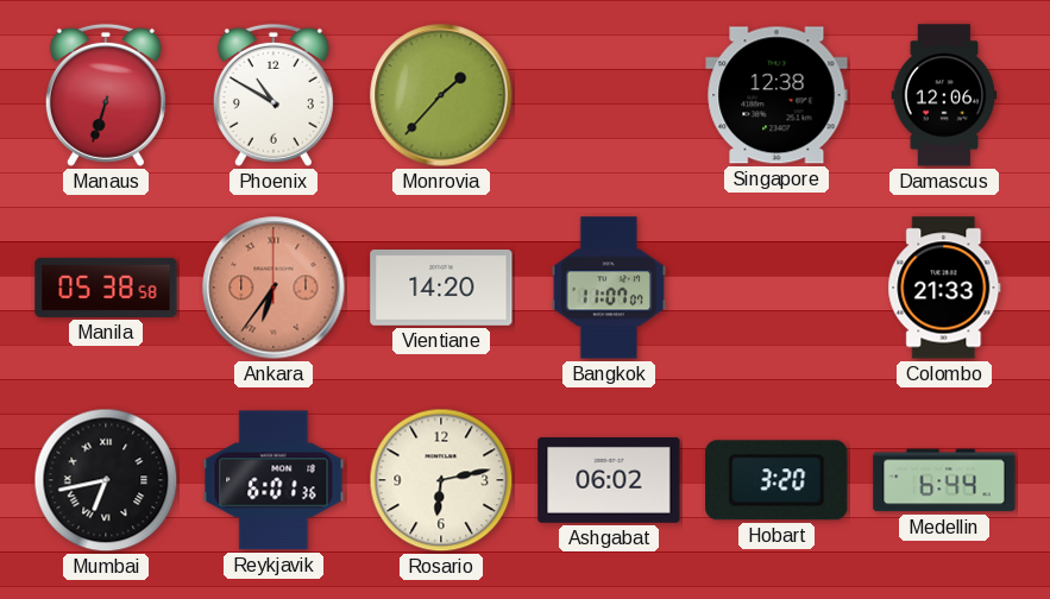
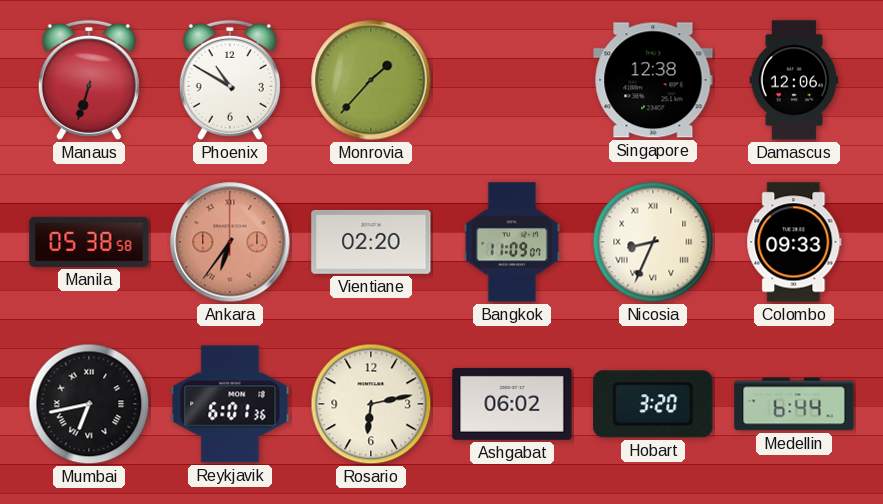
Vientiane: 14:20 -> 02:20 (371, 242)
Bangkok: 11:07 -> 11:09 (512, 242)
Nicosia: none -> 8:34 (653, 242)
Colombo: 21:33 -> 09:33 (794, 242)
